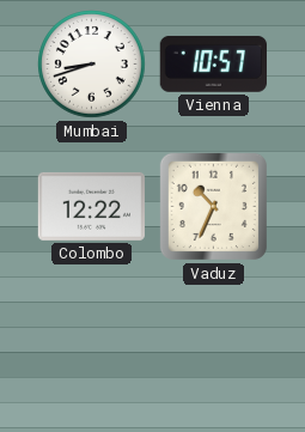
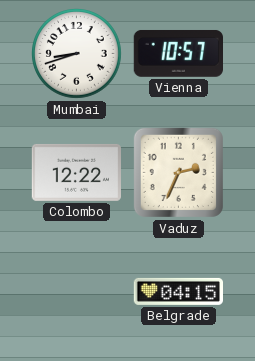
Vaduz: 10:34 -> 2:34 (178, 172)
Belgrade: none -> 04:15 (178, 291)
